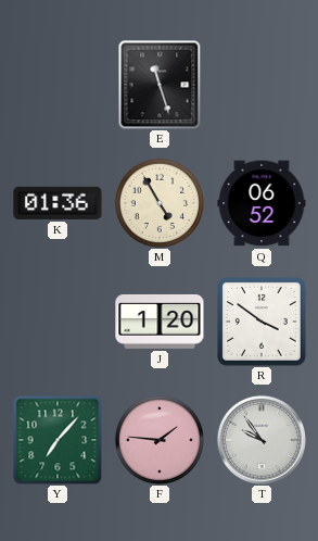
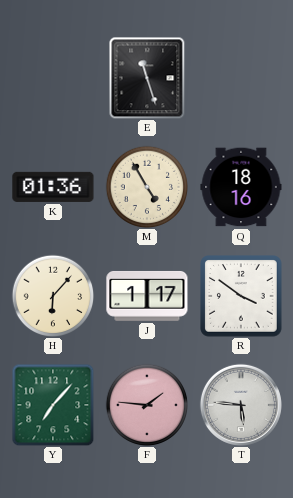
Q: 06:52 -> 18:16 (241, 187)
H: none -> 6:07 (53, 296)
J: 1:20 -> 1:17 (147, 296)
T: 9:54 -> 5:46 (241, 405)
